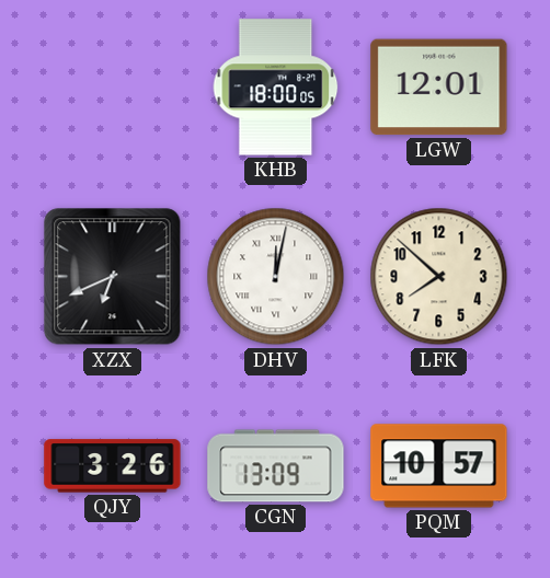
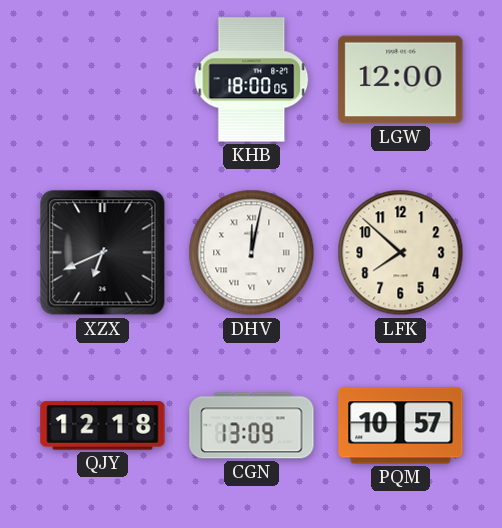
LGW: 12:01 -> 12:00 (401, 80)
QJY: 3:26 -> 12:18 (103, 426)
